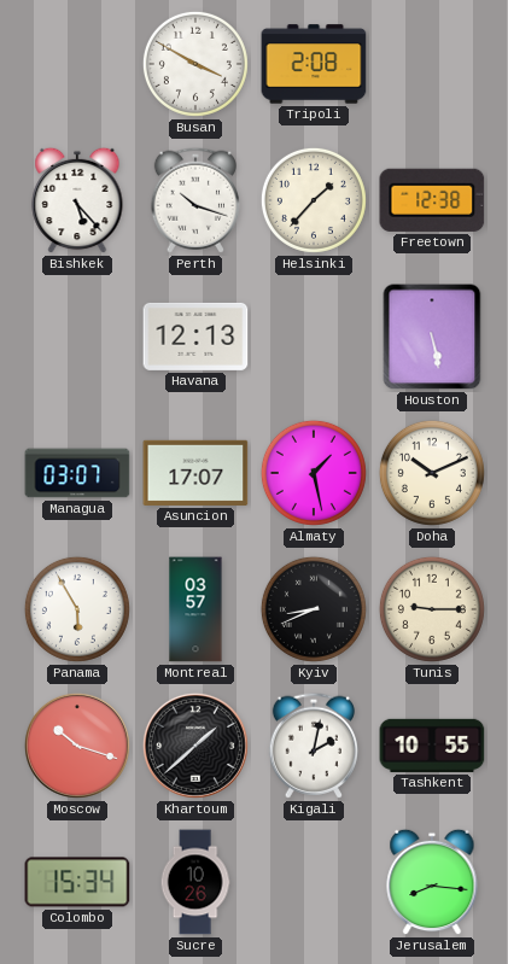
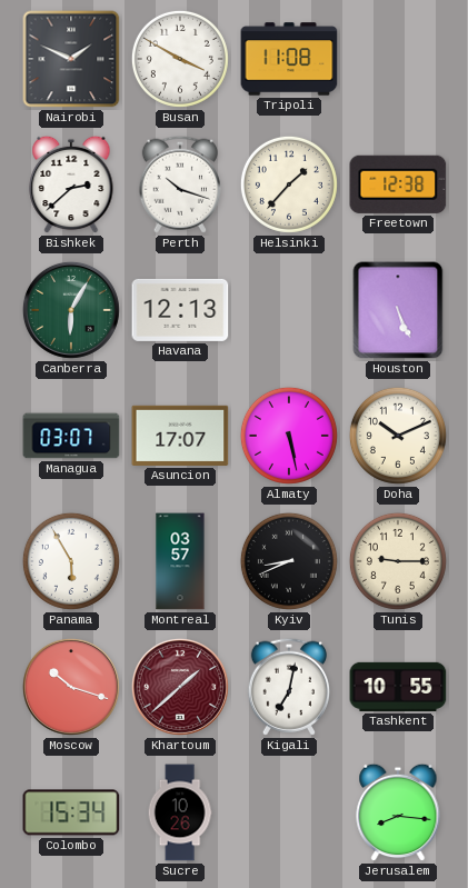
Nairobi: none -> 1:49 (71, 59)
Tripoli: 2:08 -> 11:08 (289, 59)
Bishkek: 5:23 -> 2:38 (71, 184)
Canberra: none -> 6:05 (71, 310)
Houston: 5:28 -> 5:26 (398, 310)
Almaty: 1:28 -> 5:28 (289, 436)
Khartoum dial: black -> burgundy (180, 687)
Kigali: 2:02 -> 7:02 (288, 687)
